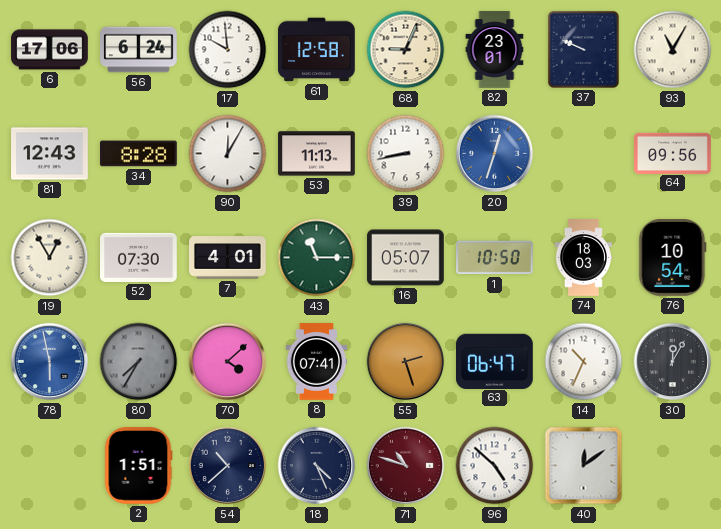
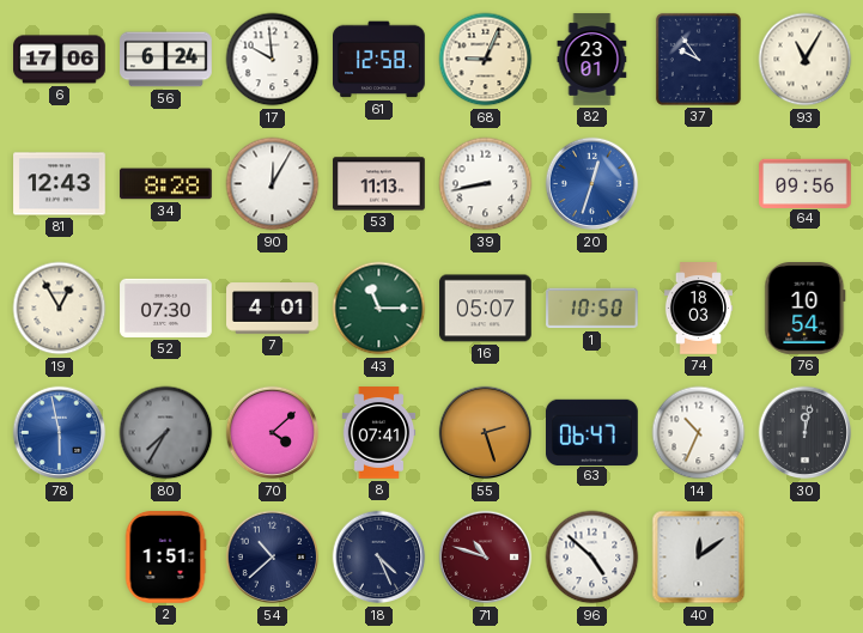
37: 9:49 -> 9:54 (698, 59)
30: 12:05 -> 12:02 (806, 433)
